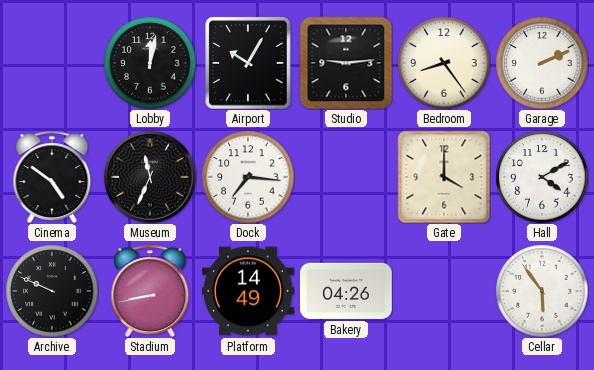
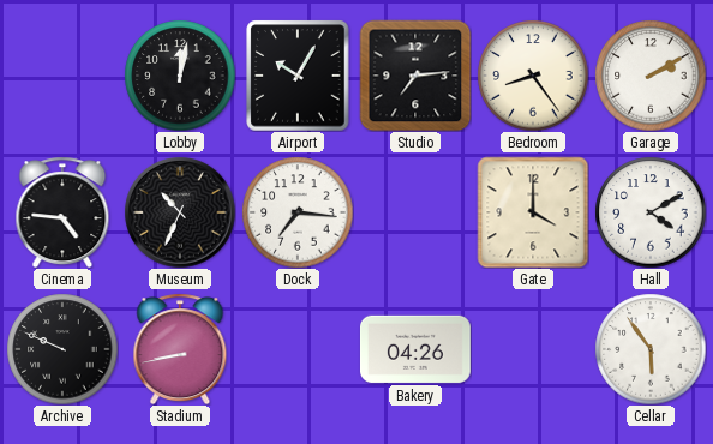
Studio: 9:14 -> 7:14 (415, 76)
Garage: 2:11 -> 2:10 (651, 76)
Cinema: 4:51 -> 4:46 (62, 212)
Museum: 11:34 -> 10:34 (180, 212)
Platform: 14:49 -> none (249, 291)
